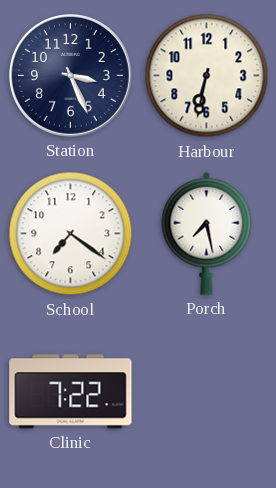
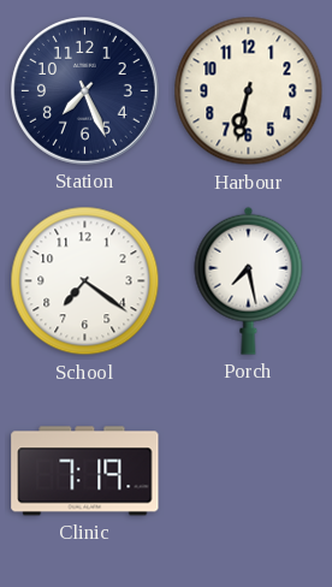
Station: 3:26 -> 7:26 (84, 90)
Clinic: 7:22 -> 7:19 (85, 472)
